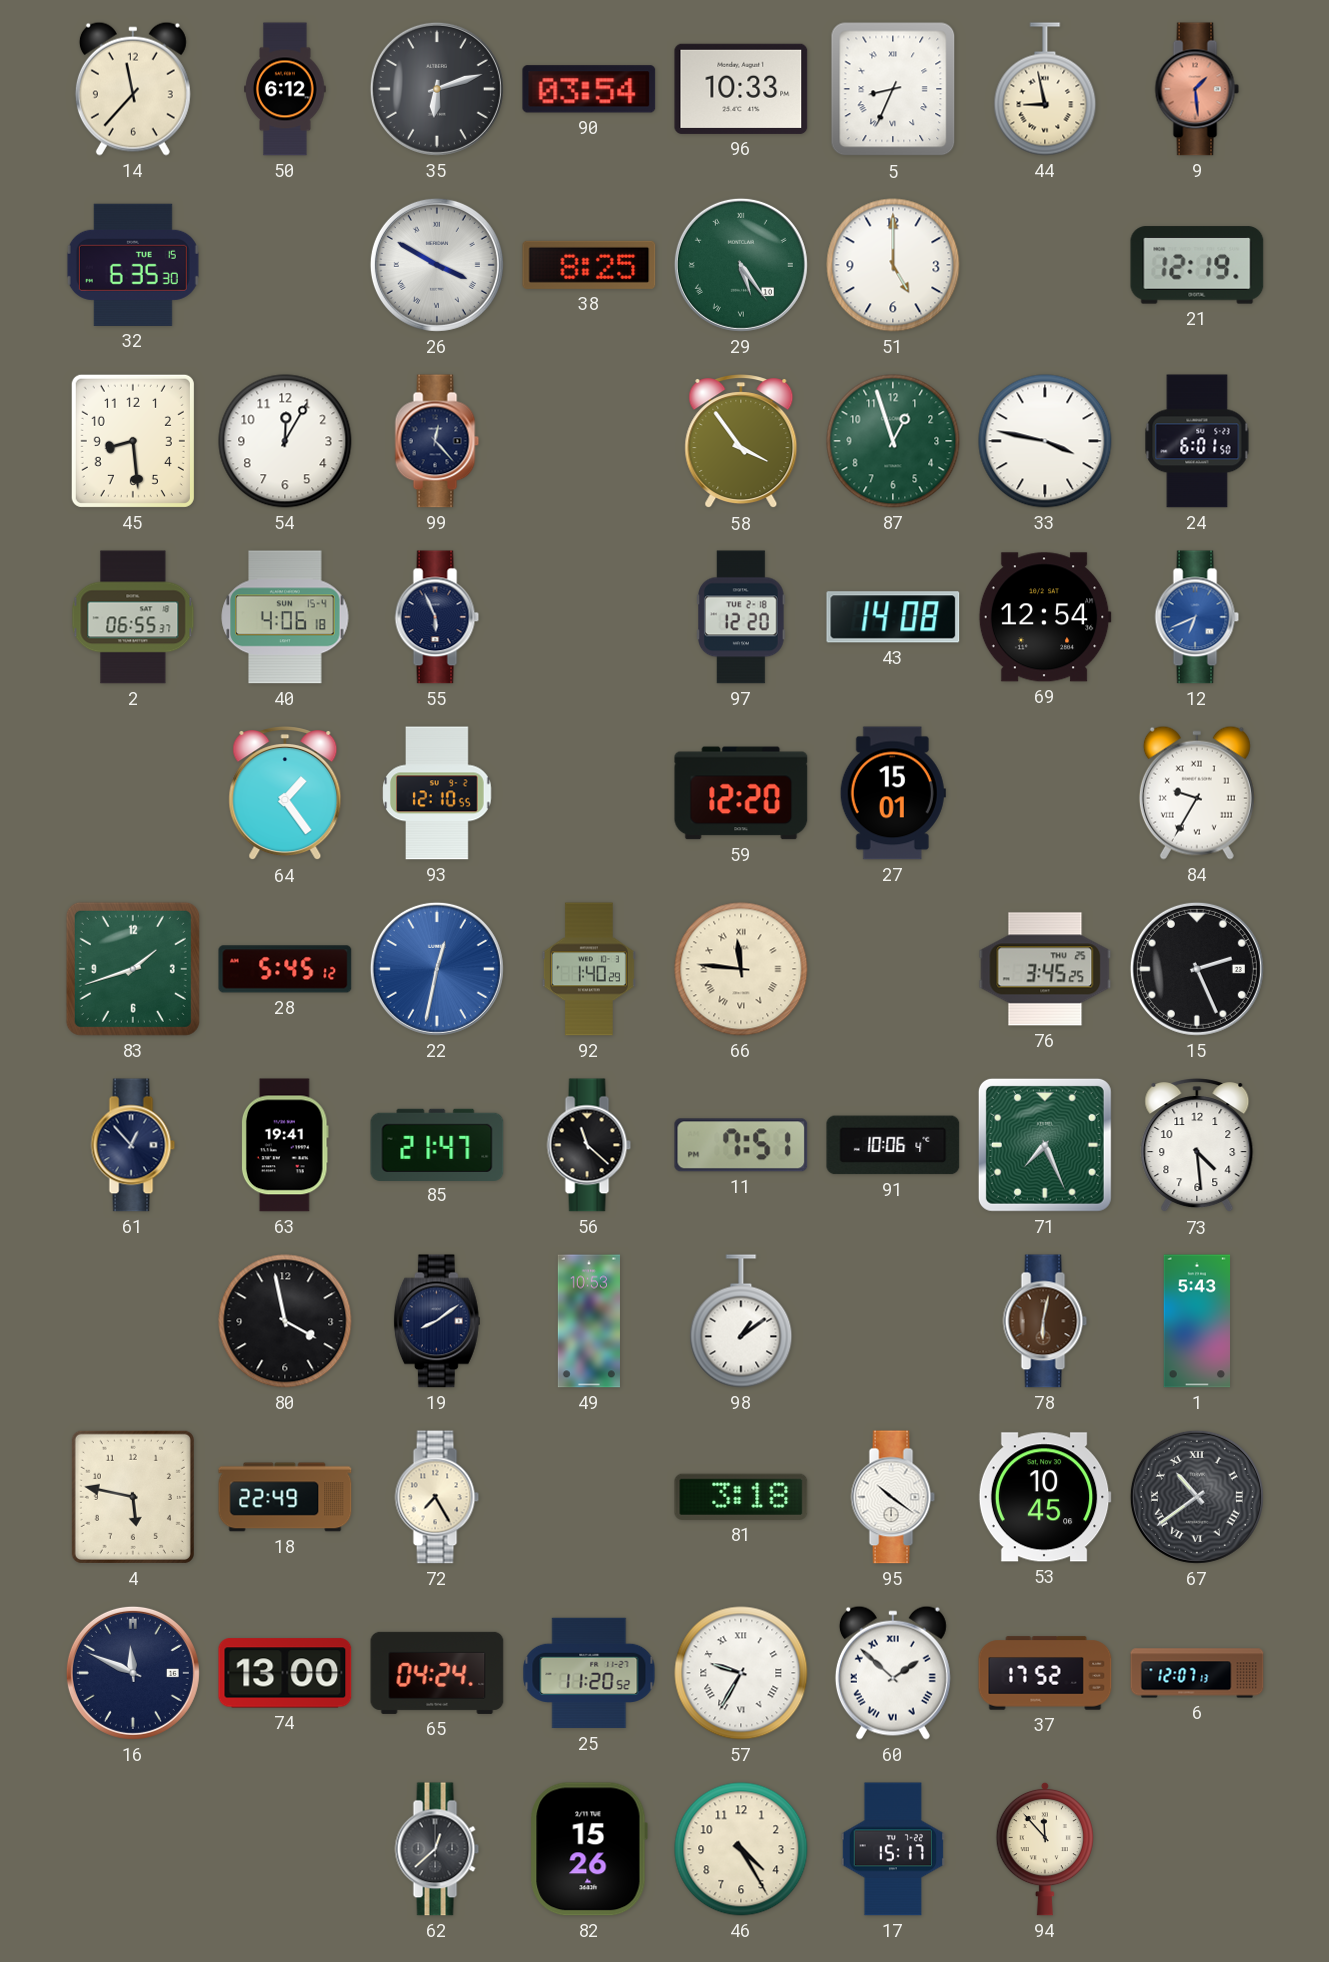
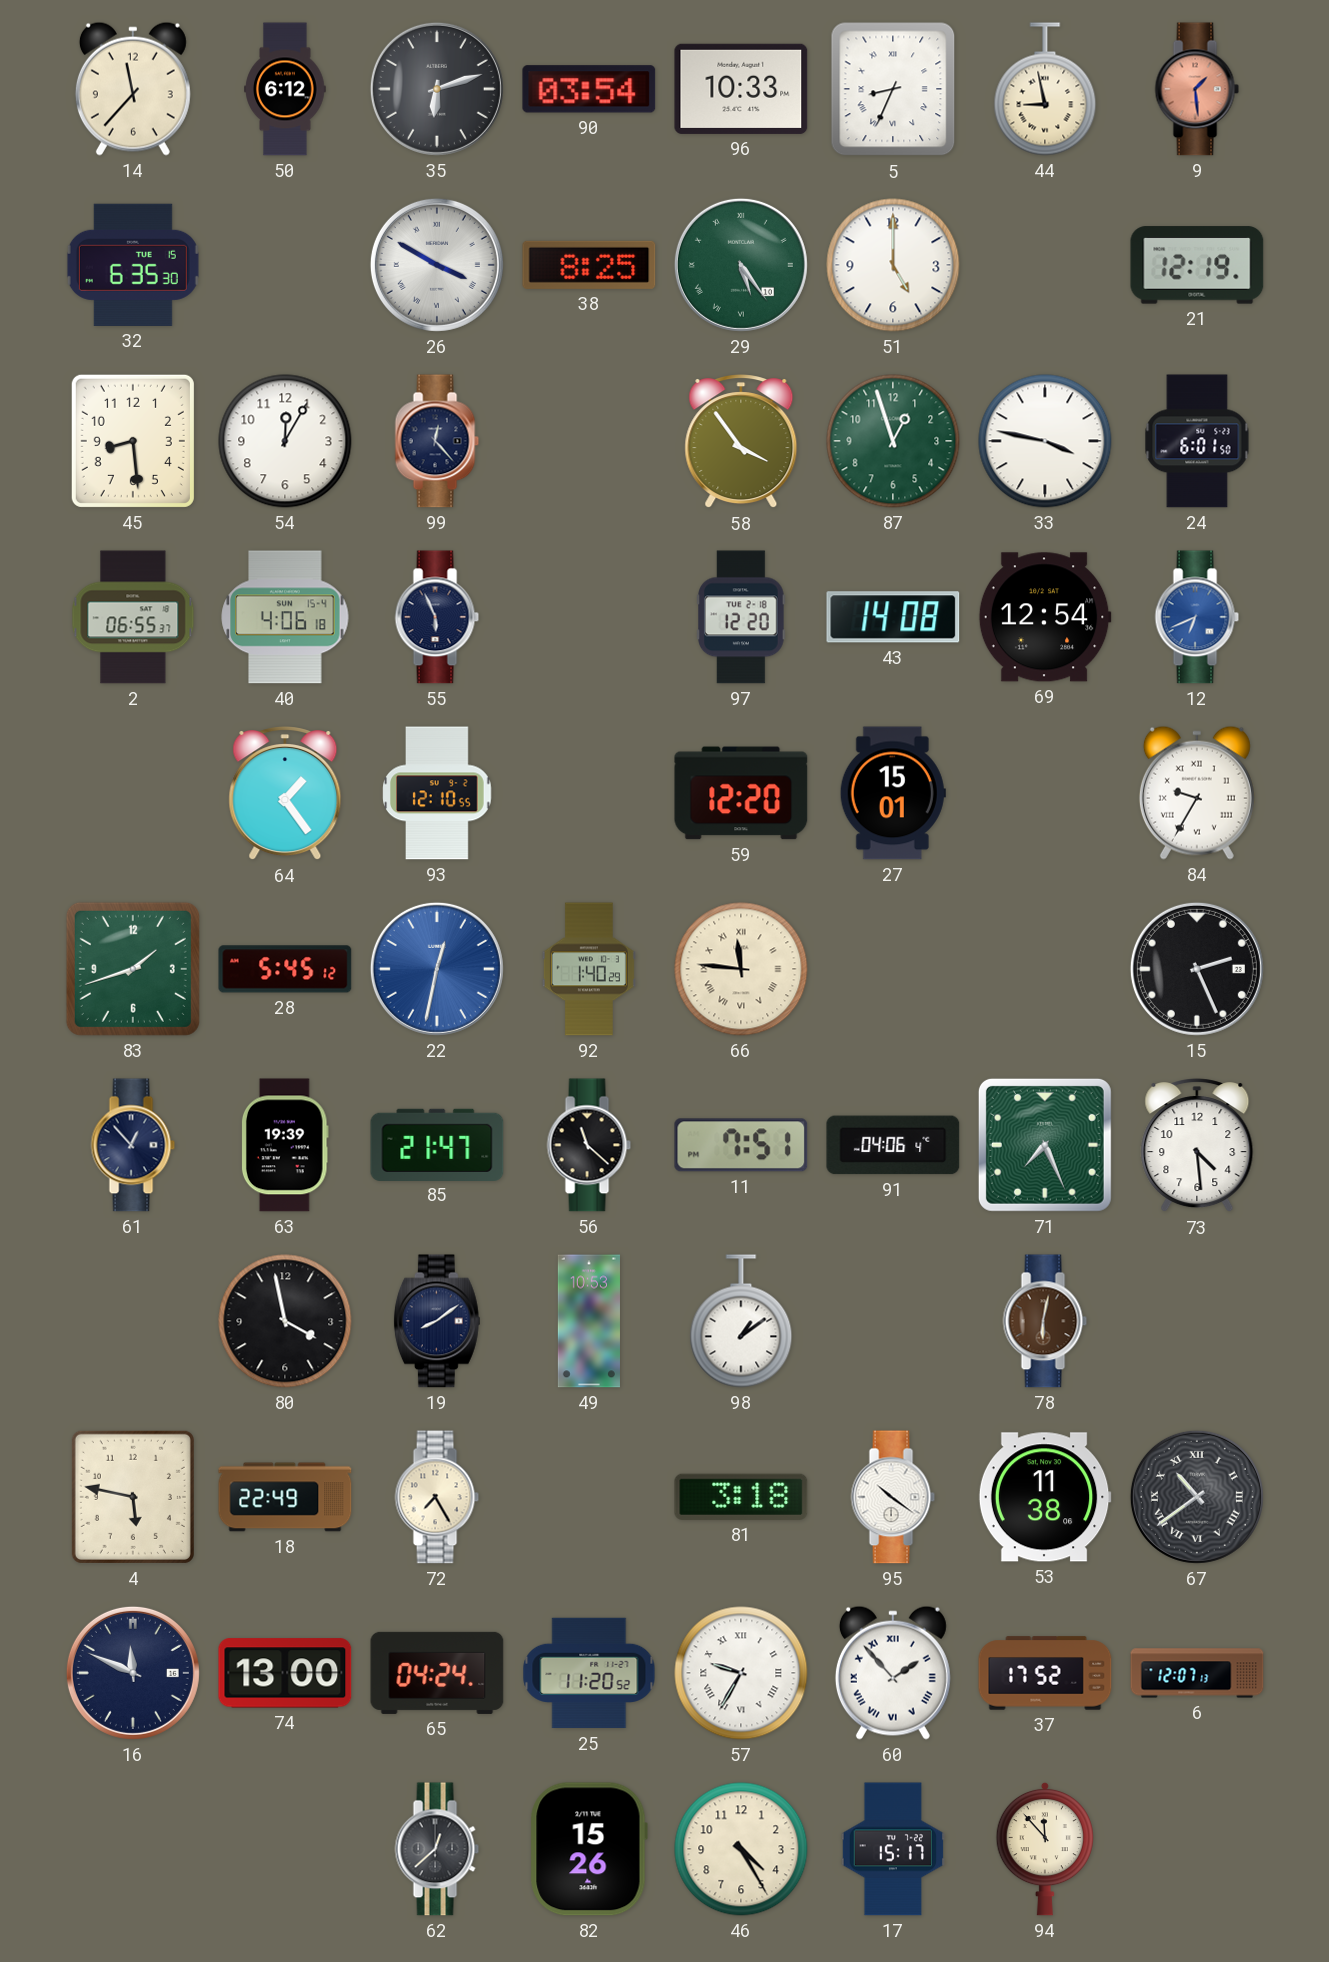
76: 3:45 -> none (1045, 969)
63: 19:41 -> 19:39 (285, 1145)
91: 10:06 -> 04:06 (893, 1145)
1: 5:43 -> none (1197, 1321)
53: 10:45 -> 11:38 (1045, 1497)
60: 1:52 -> 1:53 (893, 1673)
